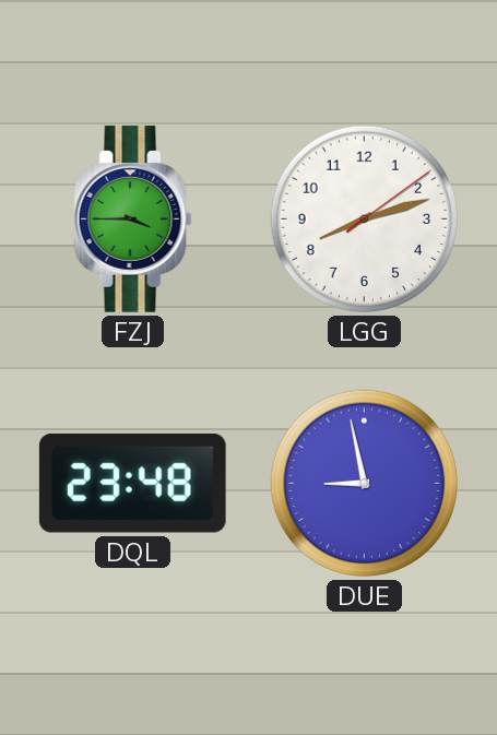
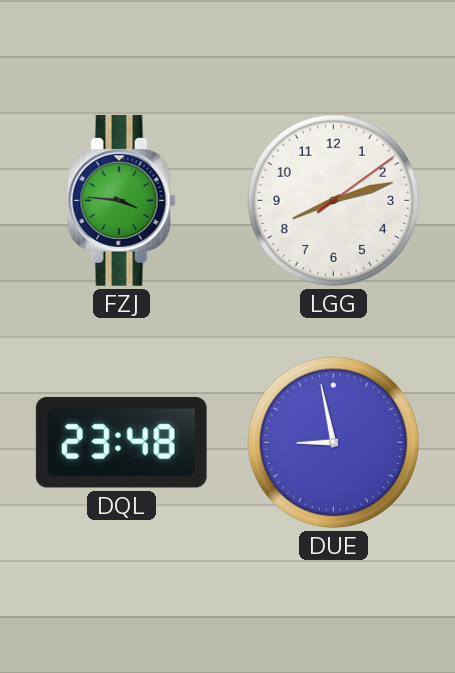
FZJ: 3:45 -> 3:46 (122, 200)
